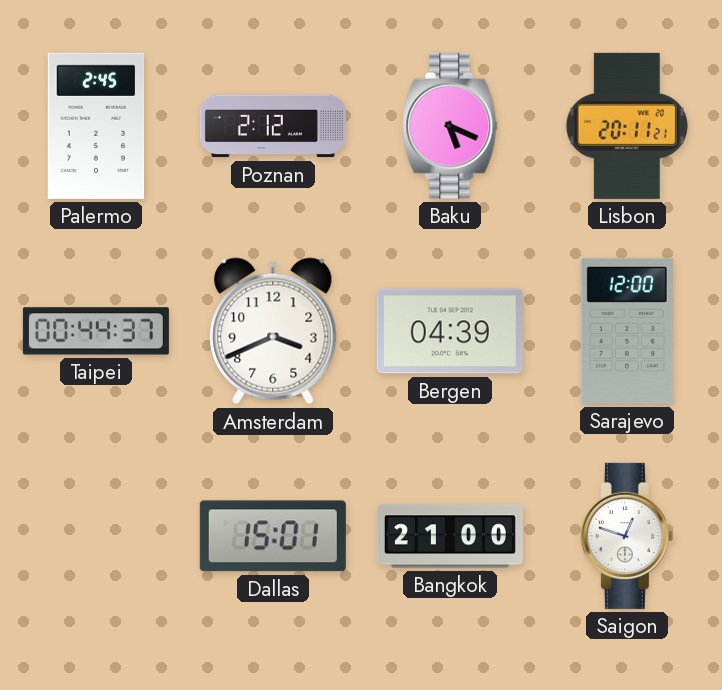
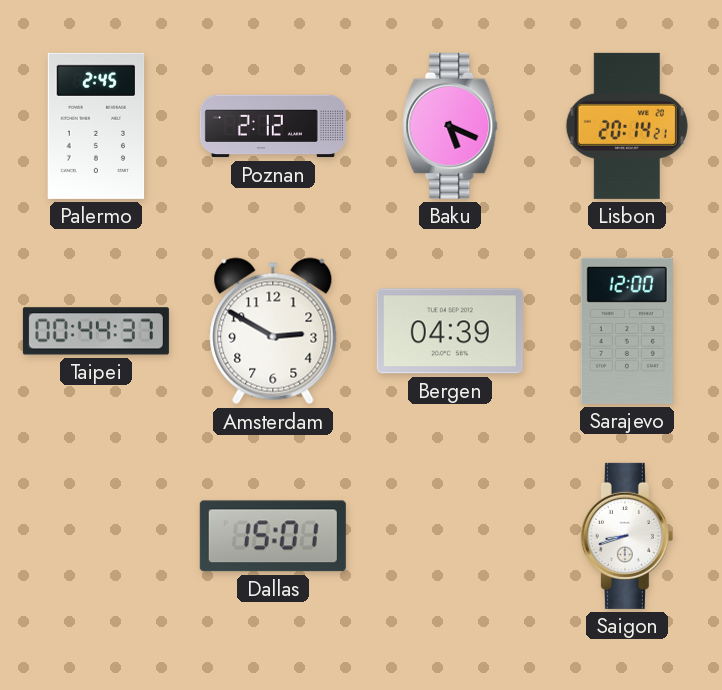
Lisbon: 20:11 -> 20:14 (627, 126)
Amsterdam: 3:41 -> 2:50 (273, 331)
Bangkok: 21:00 -> none (450, 536)
Saigon: 12:48 -> 8:42 (627, 536)
